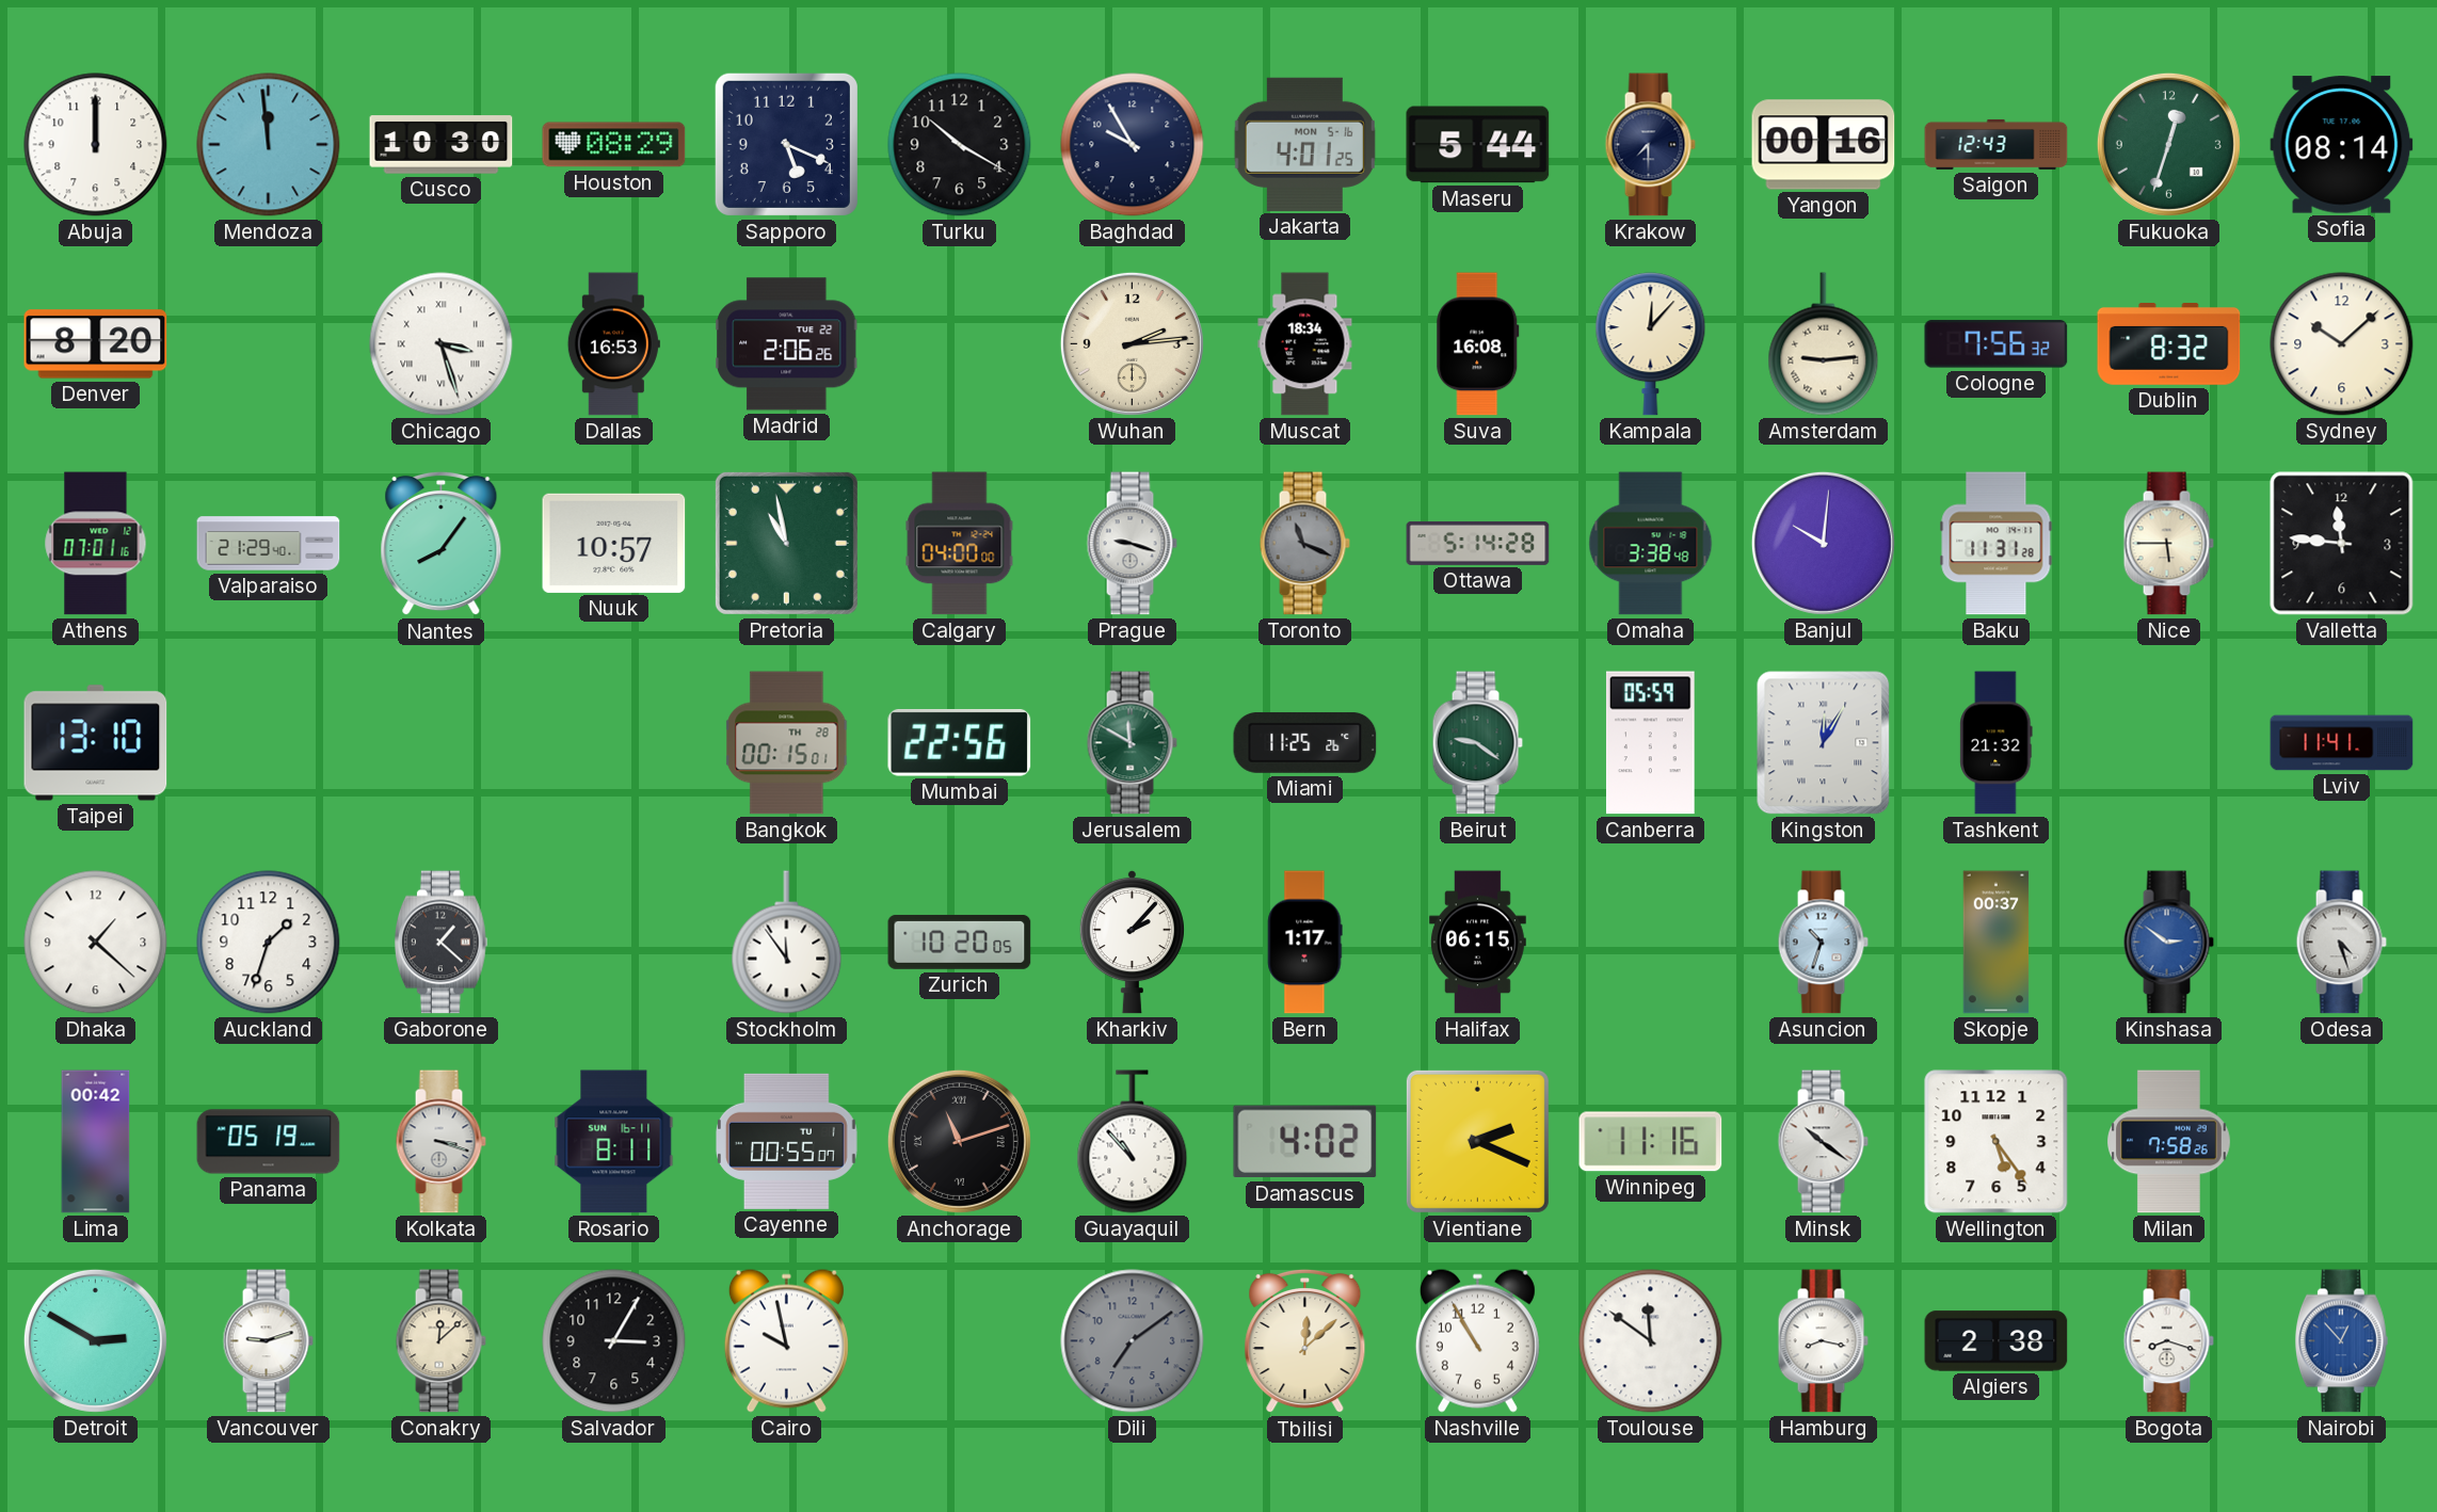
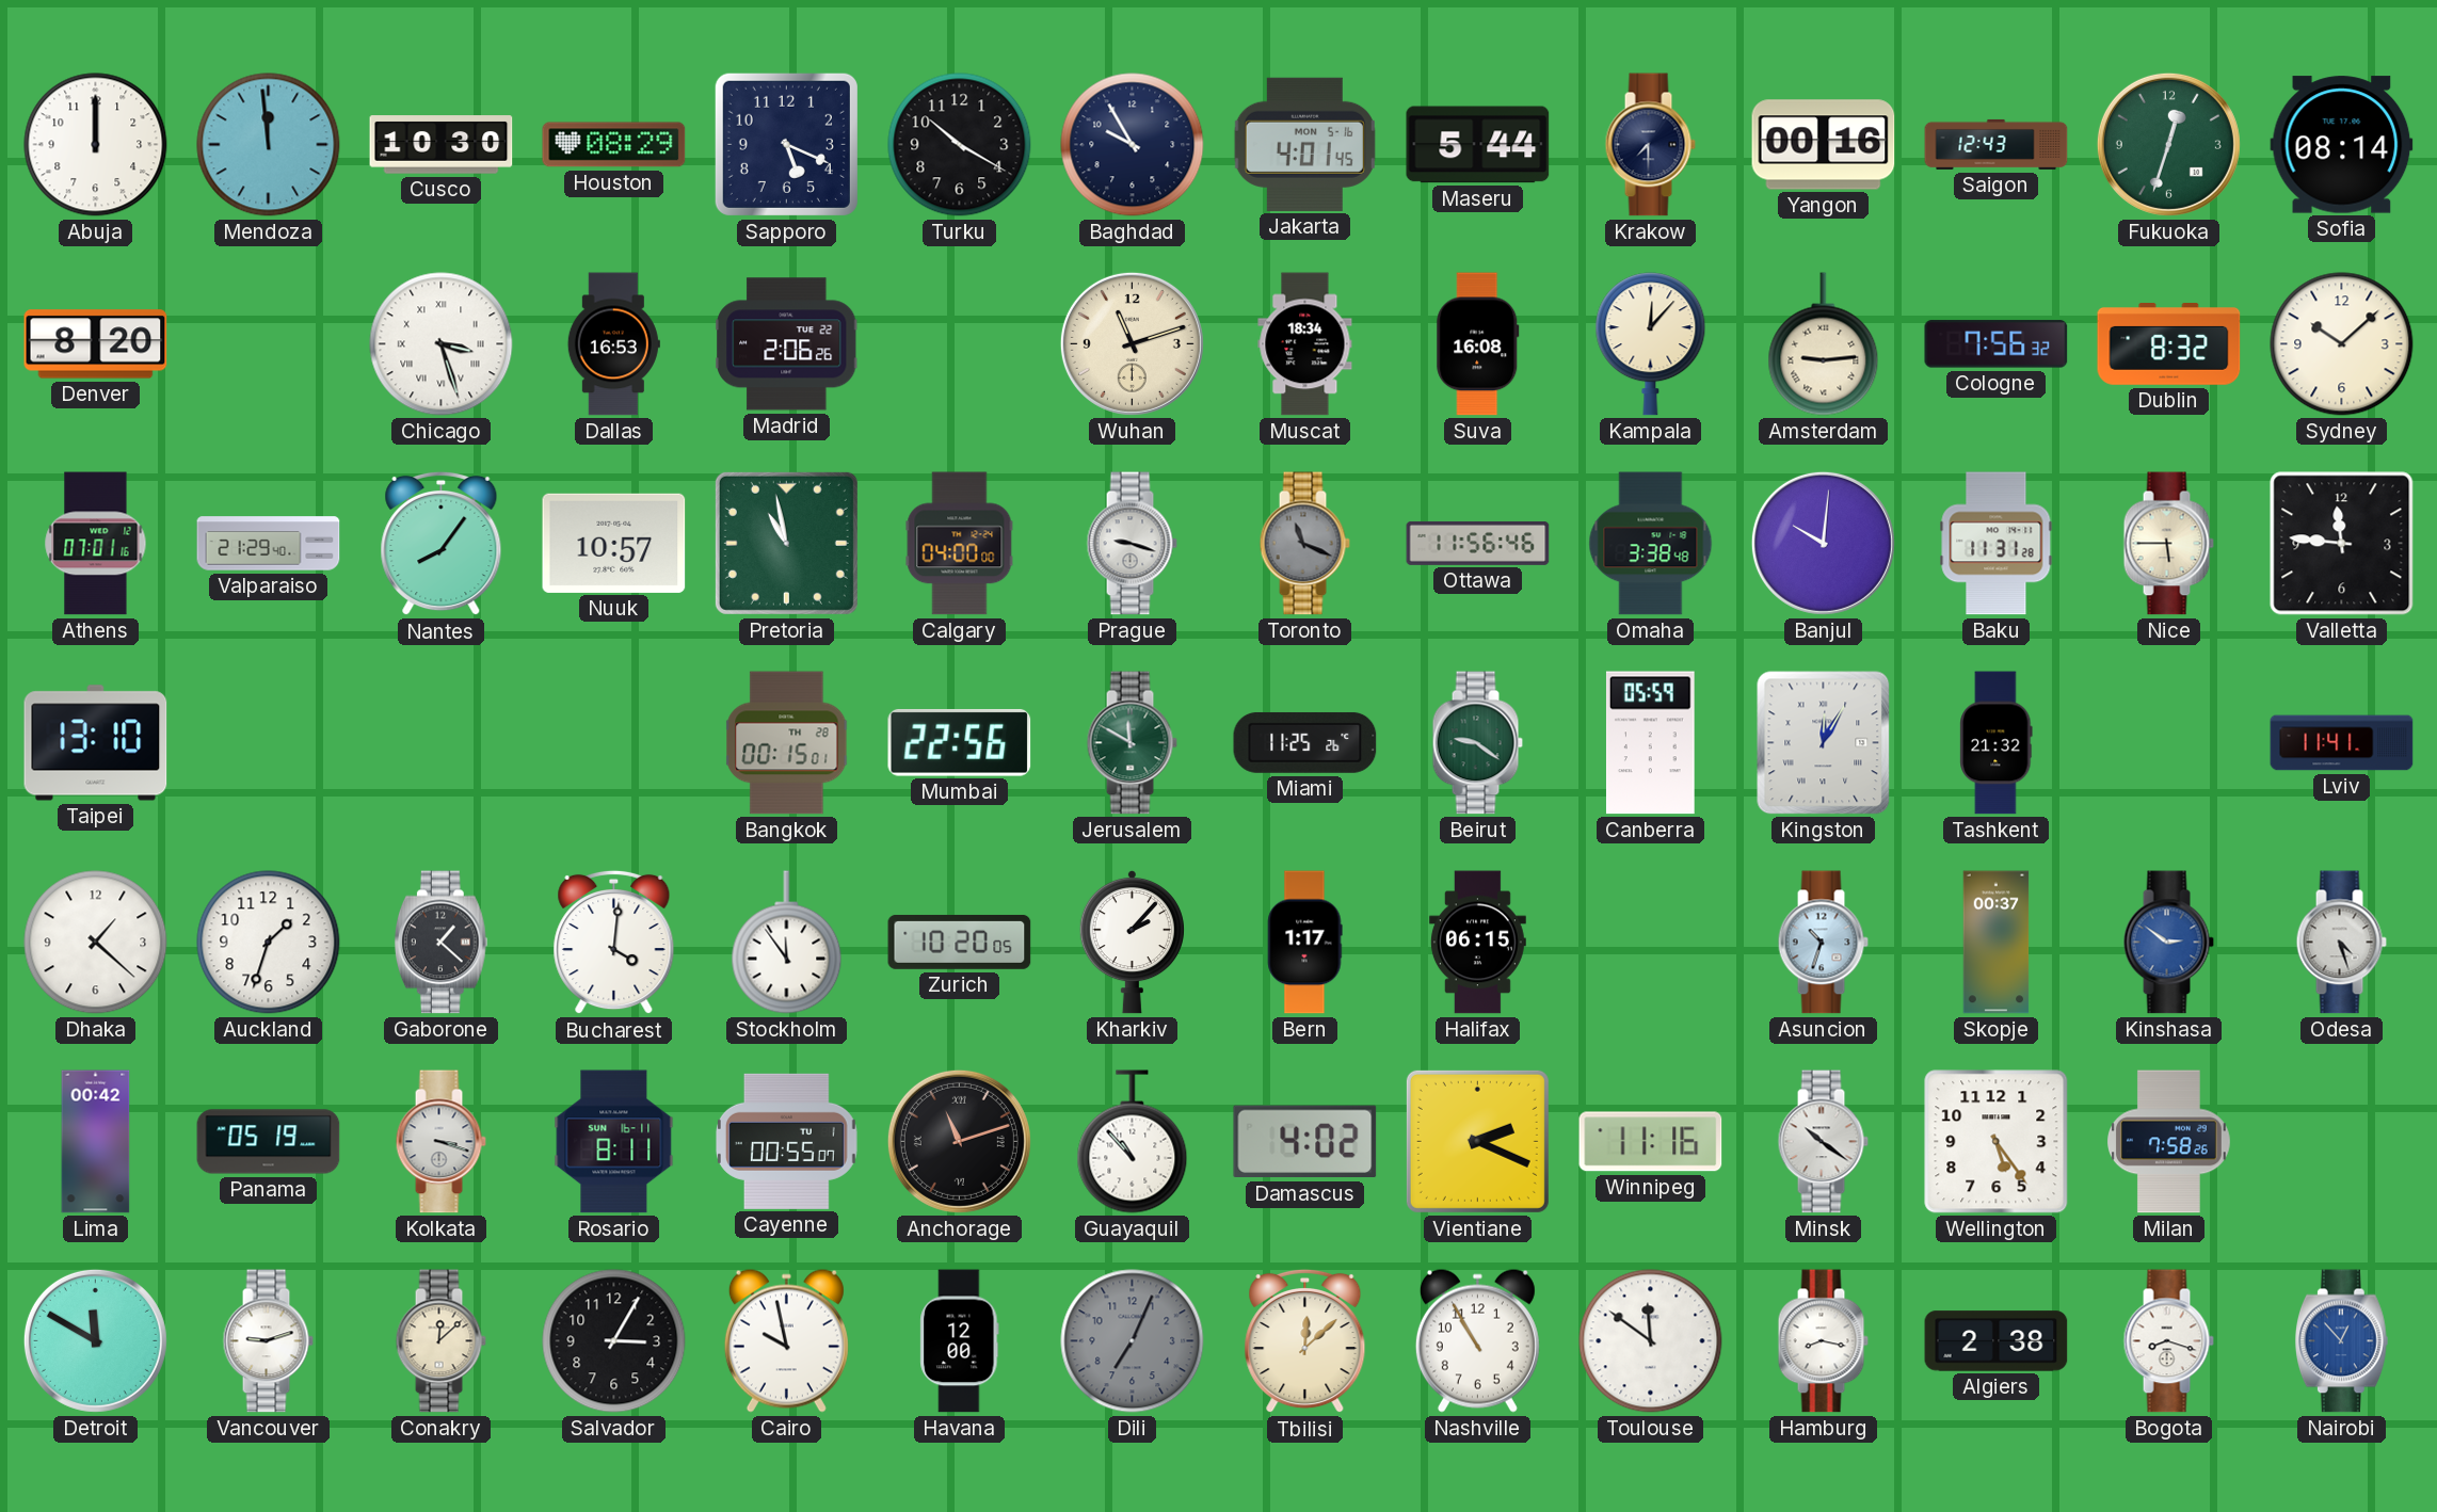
Jakarta: 4:01:25 -> 4:01:45 (1304, 144)
Wuhan: 2:14 -> 11:12 (1132, 343)
Ottawa: 5:14 -> 11:56 (1478, 543)
Bucharest: none -> 4:01 (614, 943)
Detroit: 2:50 -> 11:50 (95, 1340)
Havana: none -> 12:00 (960, 1341)
Dili: 7:09 -> 7:04 (1133, 1341)
